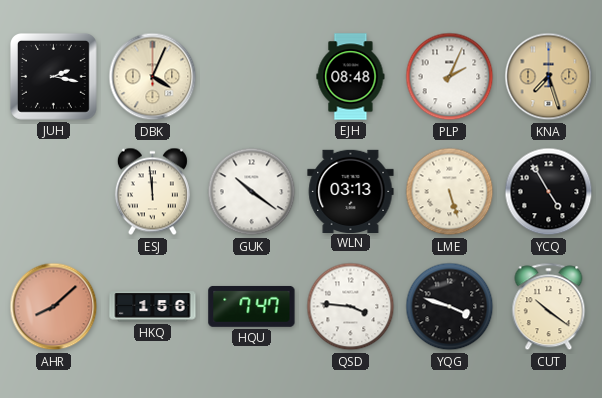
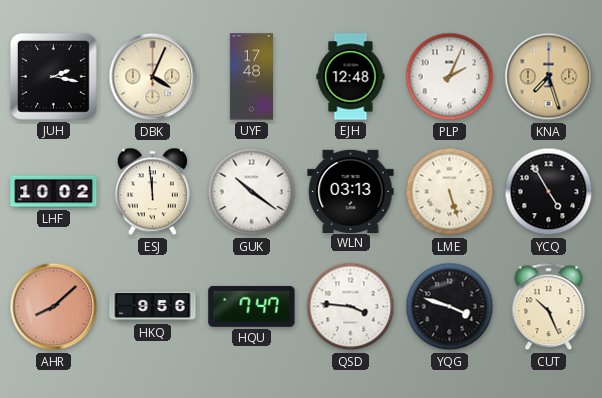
UYF: none -> 17:48 (251, 77)
EJH: 08:48 -> 12:48 (351, 77)
LHF: none -> 10:02 (54, 192)
HKQ: 1:56 -> 9:56 (153, 307)
CUT: 10:21 -> 10:26 (549, 307)
